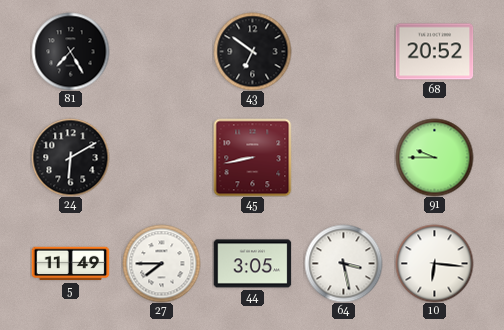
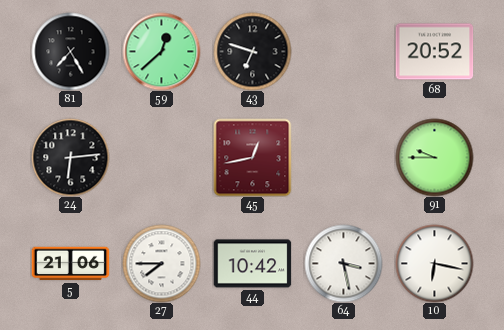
59: none -> 12:38 (161, 51)
43: 6:51 -> 6:48 (252, 51)
24: 6:10 -> 6:14 (70, 157)
45: 8:43 -> 12:43 (252, 157)
5: 11:49 -> 21:06 (70, 264)
44: 3:05 -> 10:42 (252, 264)
10: 6:16 -> 6:17 (434, 263)
